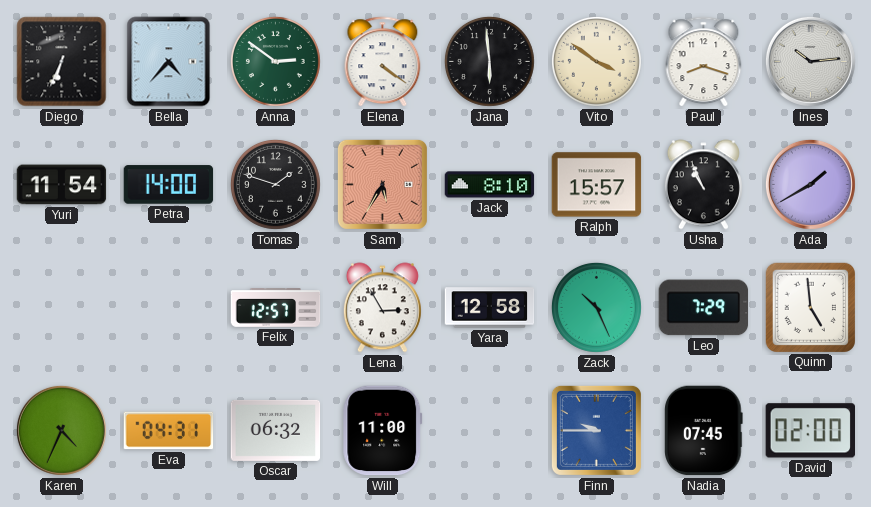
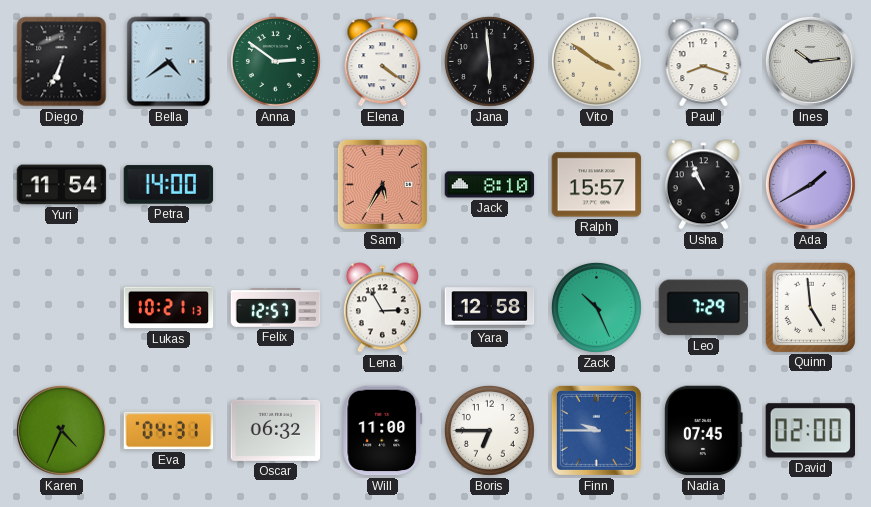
Bella: 4:37 -> 4:39 (169, 62)
Tomas: 1:48 -> none (275, 184)
Lukas: none -> 10:21 (169, 308)
Boris: none -> 6:45 (489, 430)
